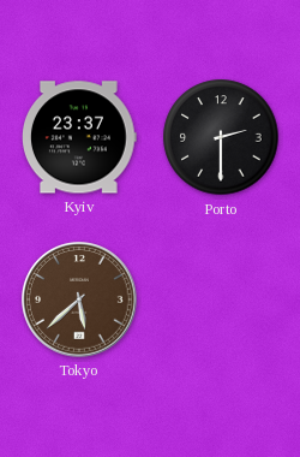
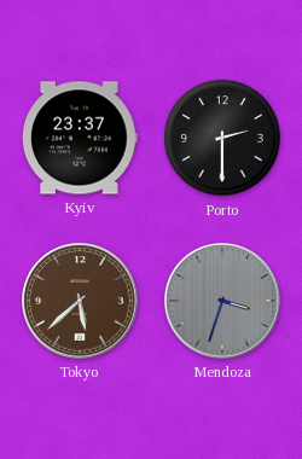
Mendoza: none -> 3:33 (222, 301)
